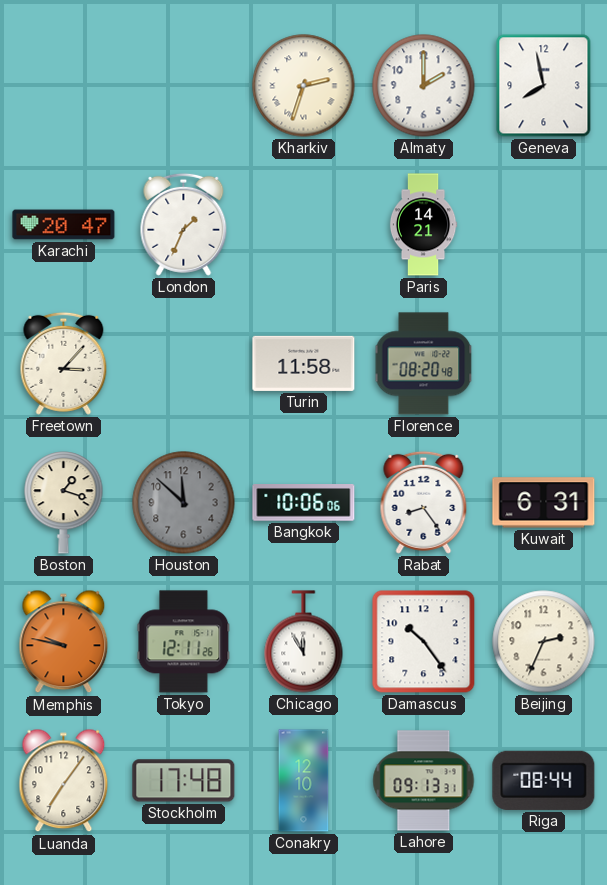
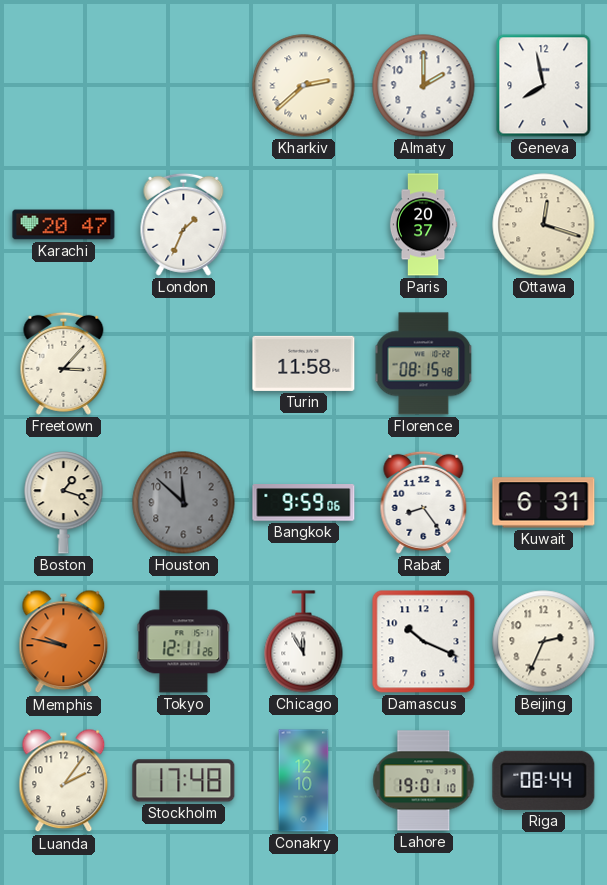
Kharkiv: 2:33 -> 2:38 (304, 86)
Paris: 14:21 -> 20:37 (423, 225)
Ottawa: none -> 12:18 (544, 225)
Florence: 08:20 -> 08:15 (424, 364)
Bangkok: 10:06 -> 9:59 (304, 503)
Damascus: 10:24 -> 10:19 (424, 642)
Luanda: 7:06 -> 2:06 (64, 781)
Lahore: 09:13 -> 19:01 (424, 781)
